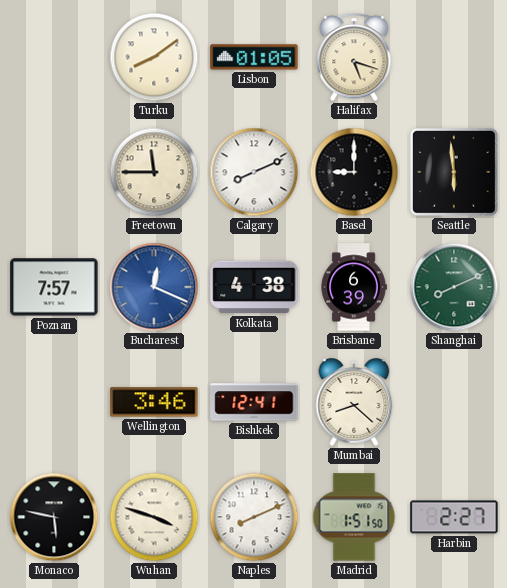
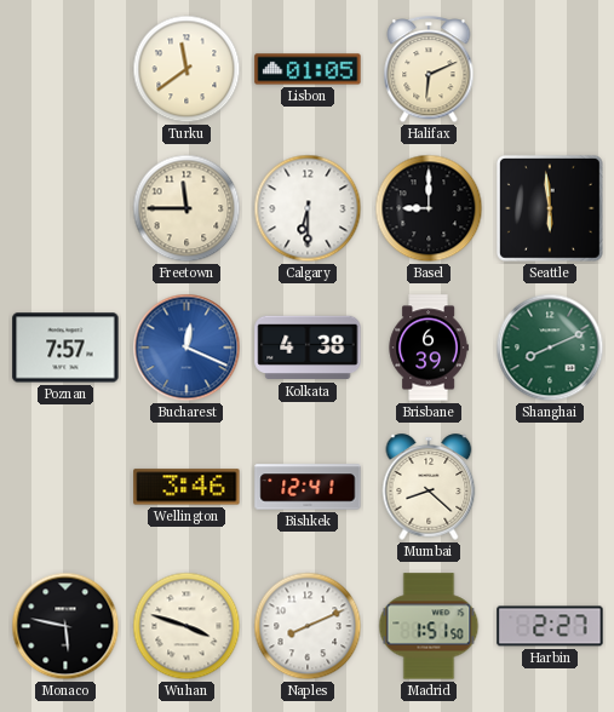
Turku: 8:09 -> 11:39 (187, 69)
Halifax: 5:18 -> 6:11 (429, 70)
Calgary: 8:11 -> 6:30 (308, 208)
